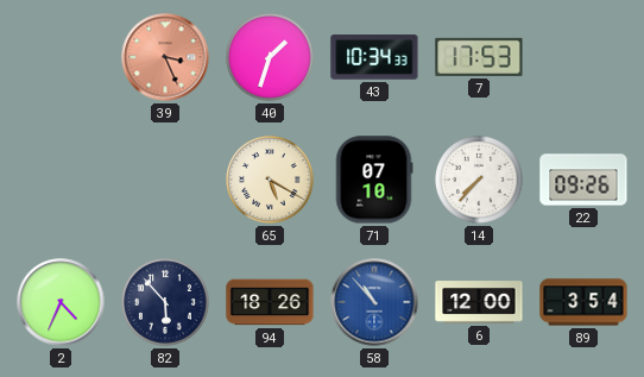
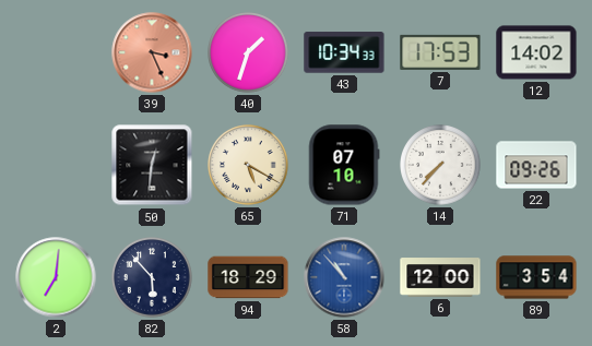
12: none -> 14:02 (536, 52)
50: none -> 12:31 (152, 165)
2: 4:34 -> 7:01 (56, 277)
94: 18:26 -> 18:29 (248, 277)
